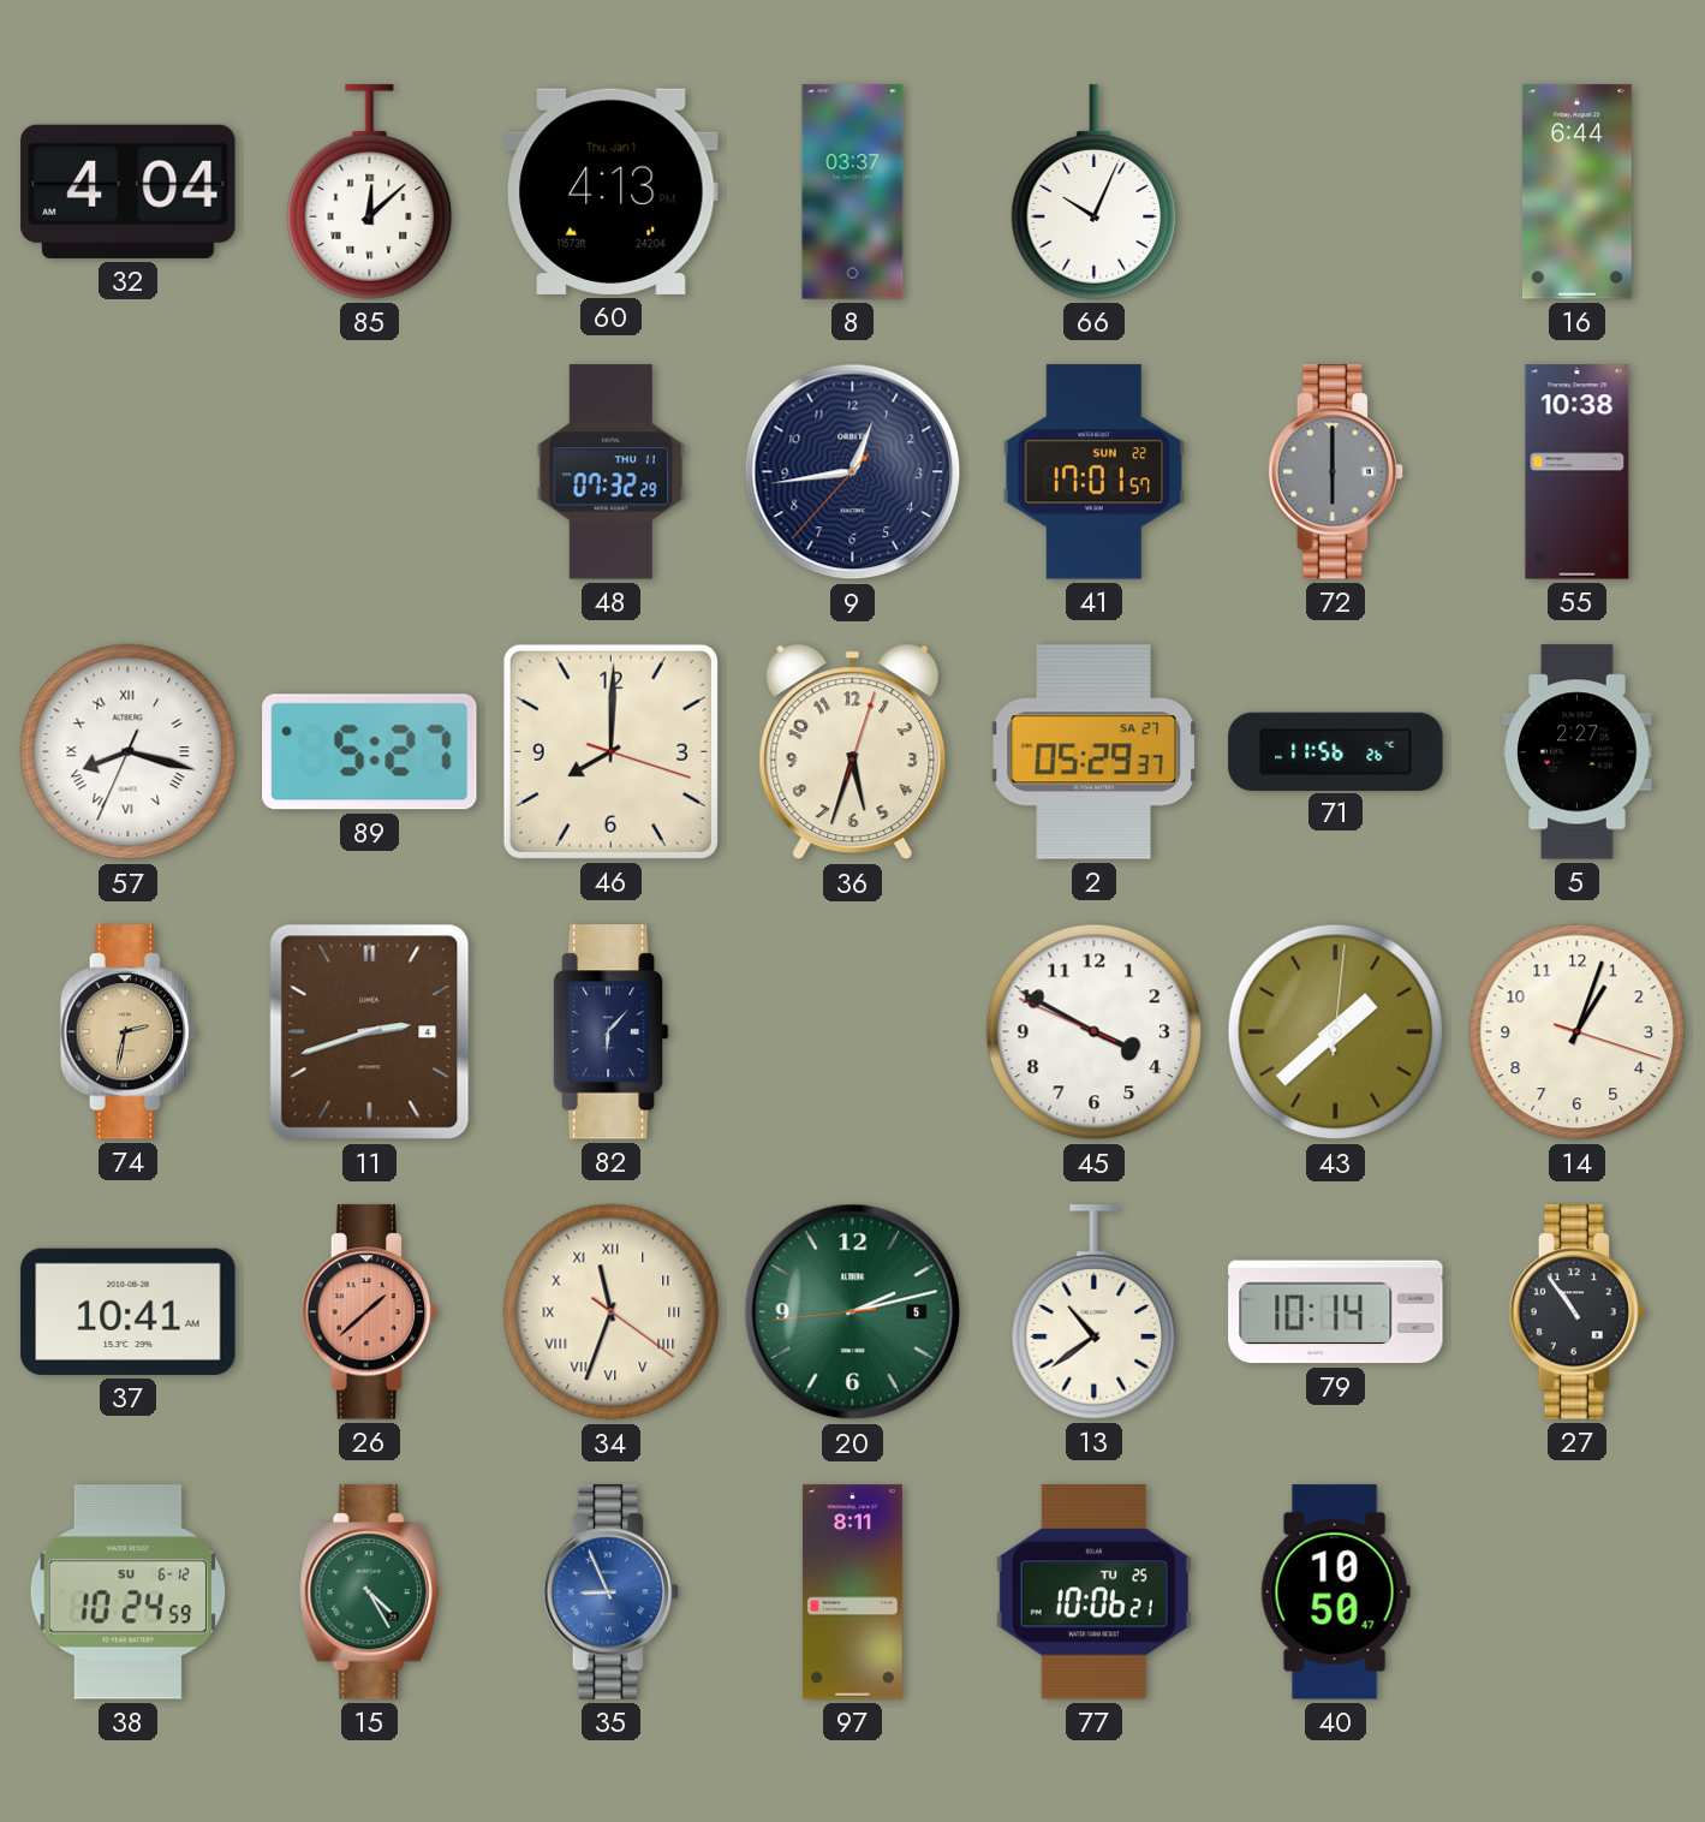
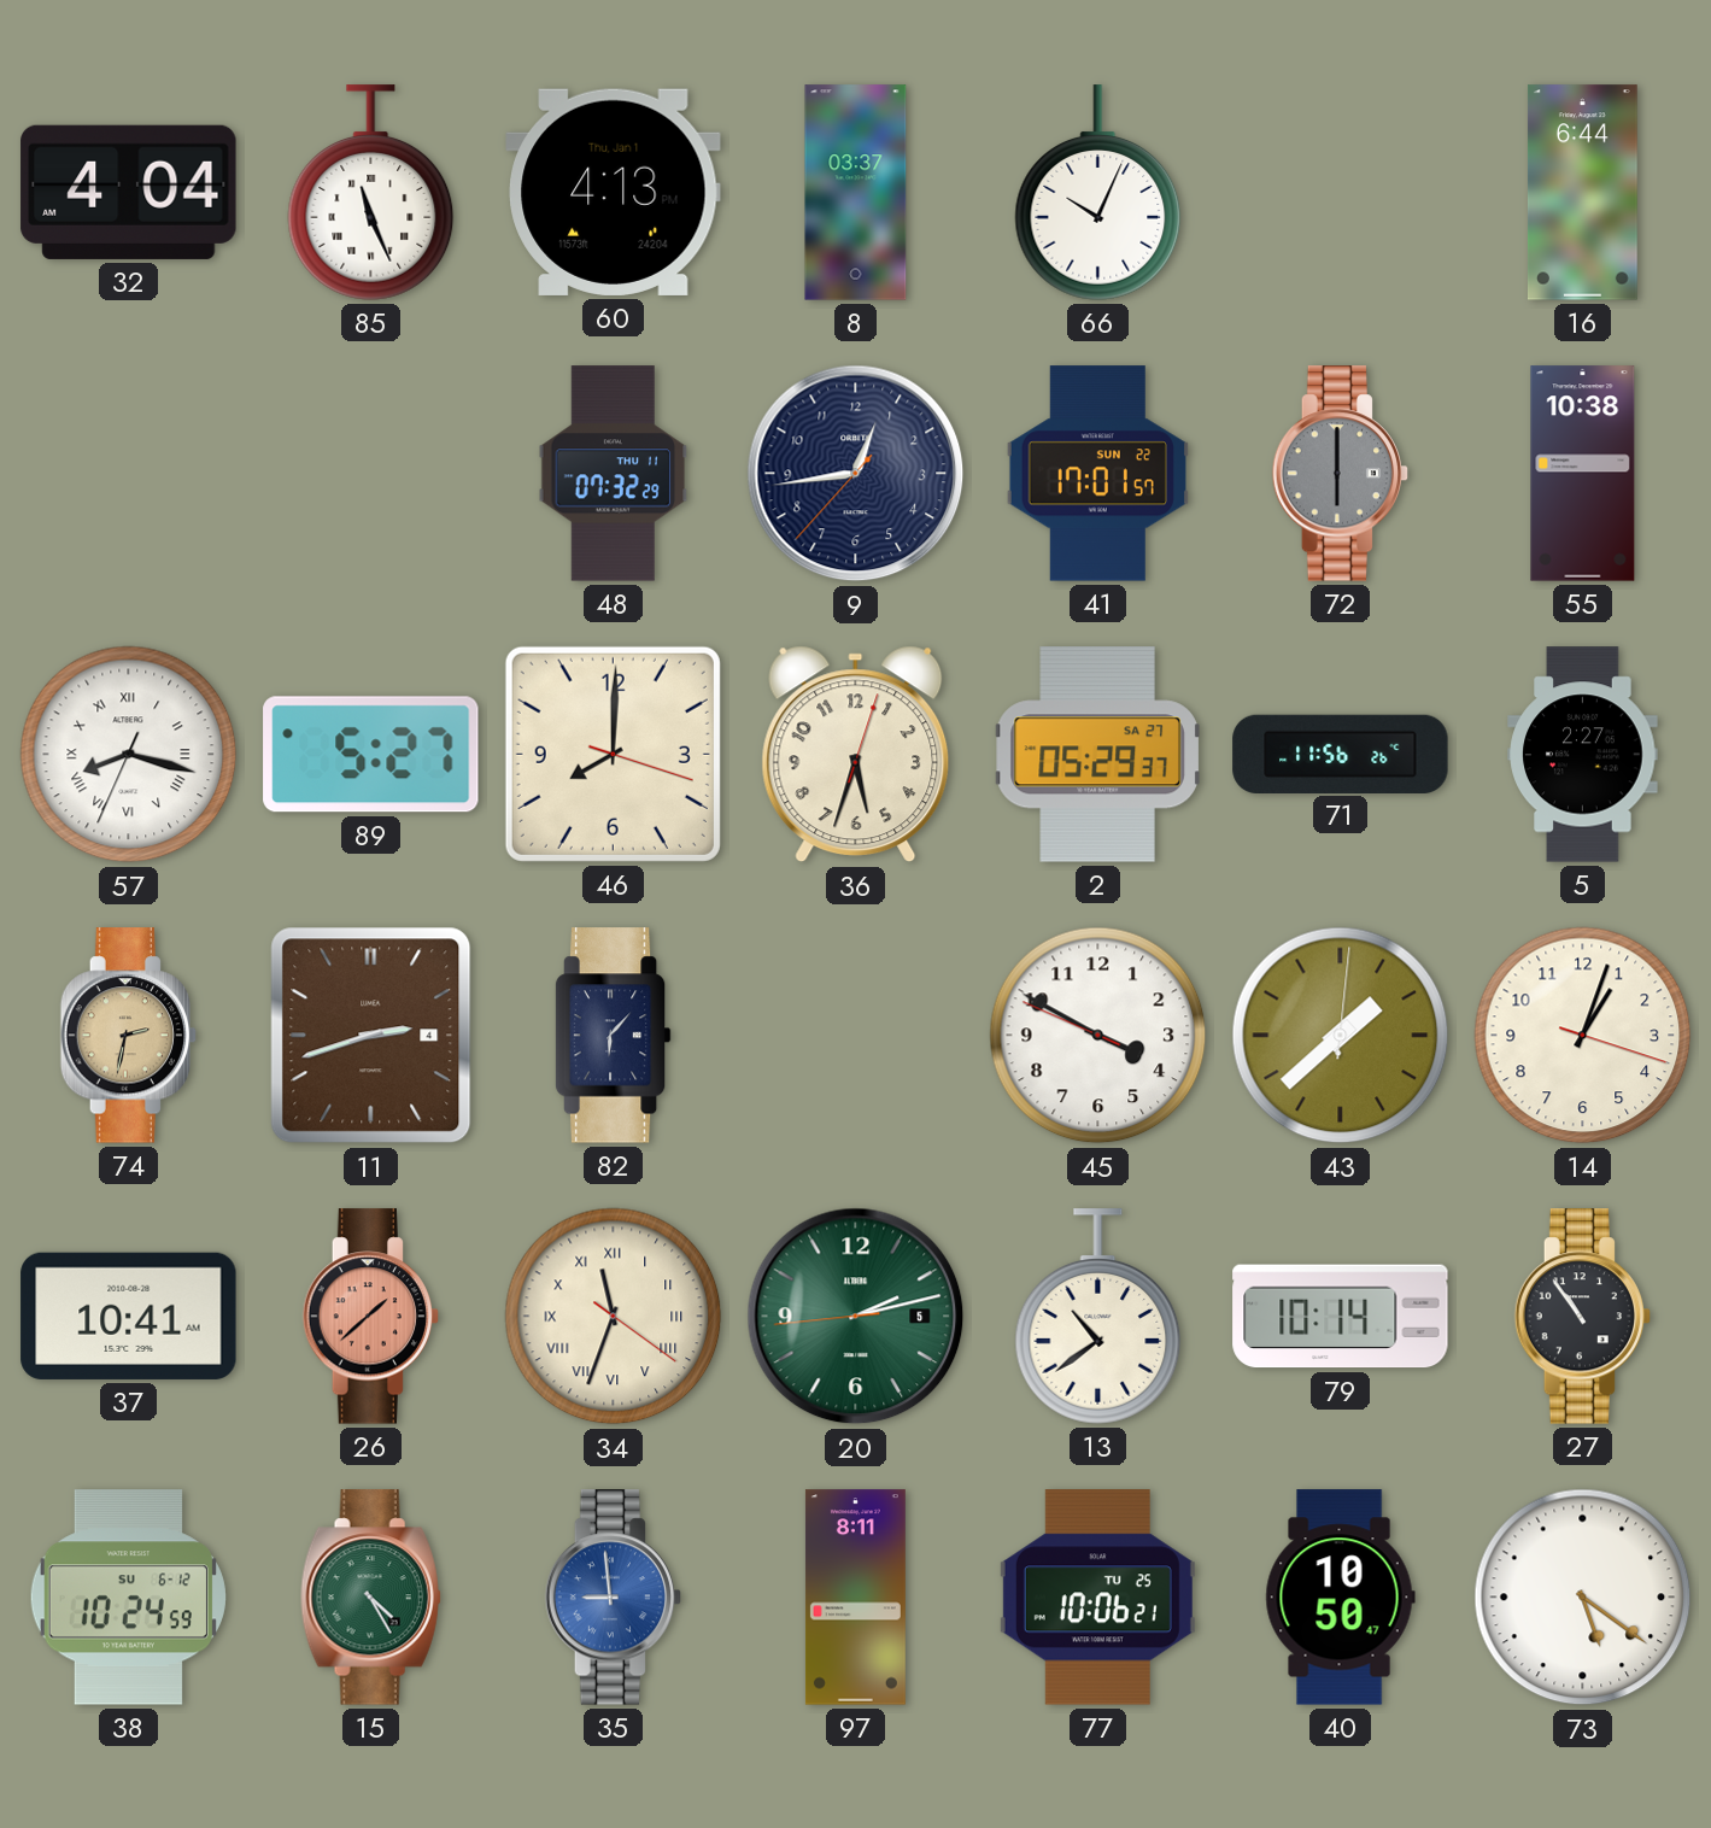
85: 12:08 -> 11:26 (371, 193)
35: 8:56 -> 8:59 (614, 1598)
73: none -> 5:21 (1583, 1598)
